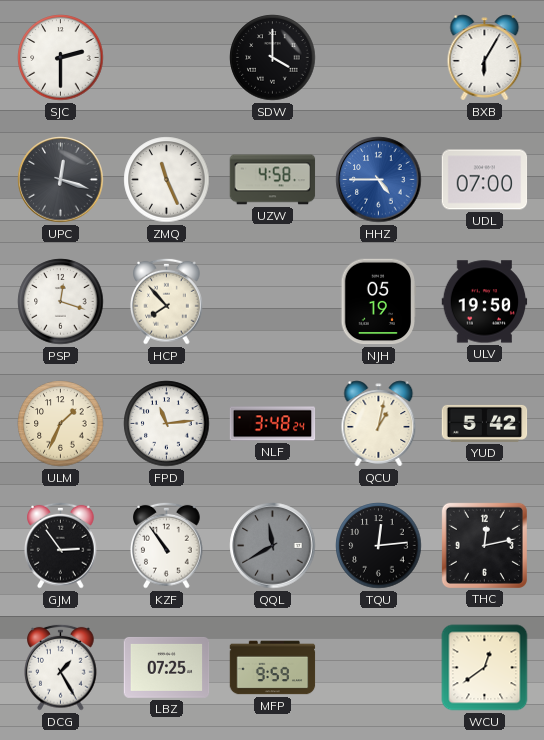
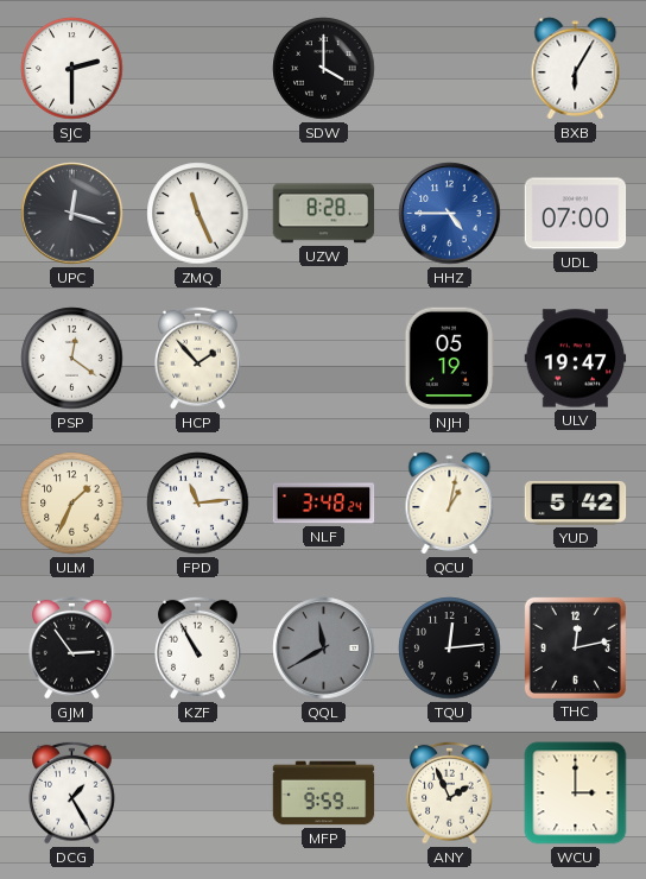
UZW: 4:58 -> 8:28 (324, 214)
PSP: 12:18 -> 12:21 (72, 359)
HCP: 7:53 -> 1:53 (198, 358)
ULV: 19:50 -> 19:47 (576, 359)
KZF: 10:54 -> 10:55 (198, 647)
LBZ: 07:25 -> none (167, 667)
ANY: none -> 1:56 (450, 792)
WCU: 12:39 -> 3:00 (576, 793)
